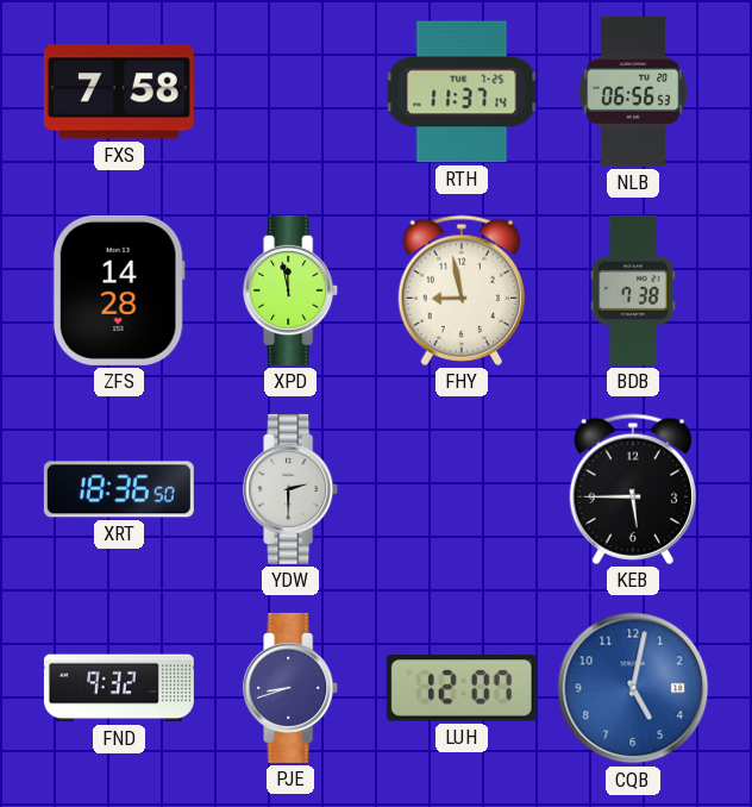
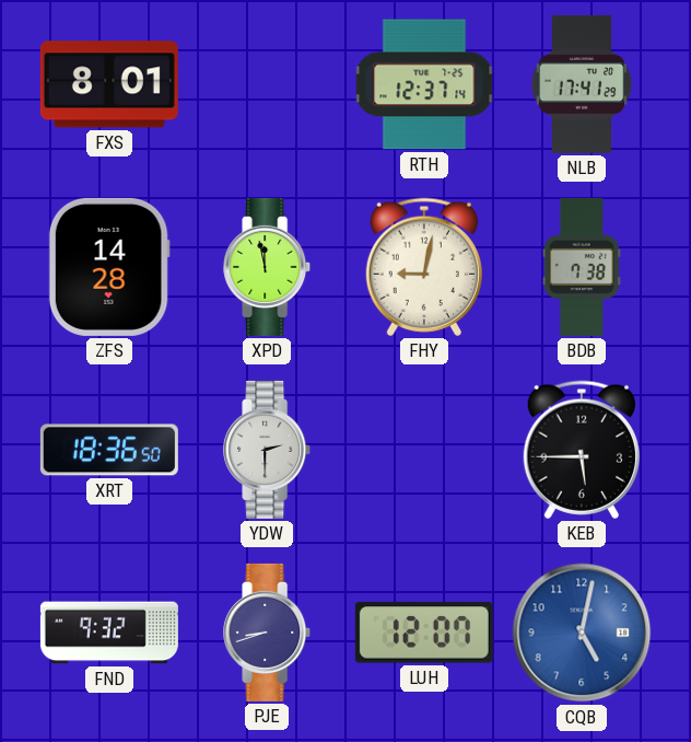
FXS: 7:58 -> 8:01 (109, 84)
RTH: 11:37 -> 12:37 (424, 84)
NLB: 06:56 -> 17:41 (582, 84)
FHY: 8:58 -> 9:02 (423, 267)
